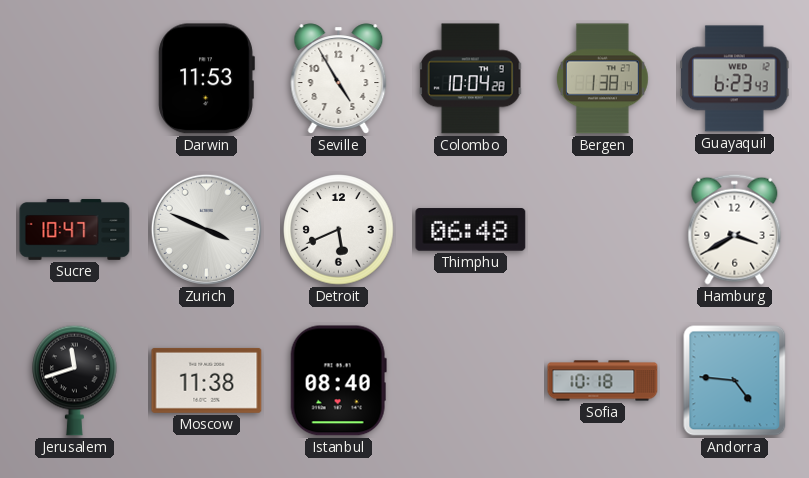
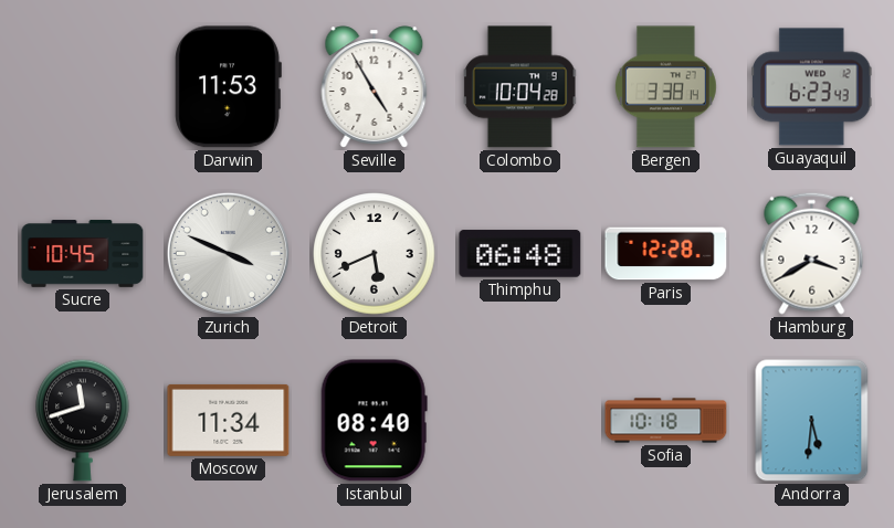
Bergen: 1:38 -> 3:38 (666, 87)
Sucre: 10:47 -> 10:45 (83, 254)
Paris: none -> 12:28 (666, 254)
Moscow: 11:38 -> 11:34 (229, 420)
Andorra: 4:46 -> 5:31 (812, 421)
